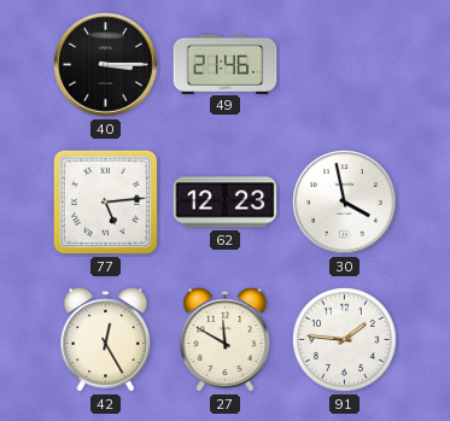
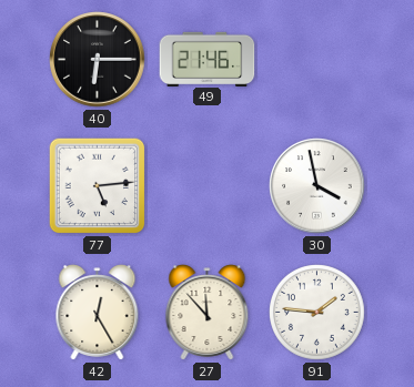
40: 3:15 -> 6:15 (98, 60)
62: 12:23 -> none (226, 203)
27: 11:50 -> 11:53 (208, 313)
